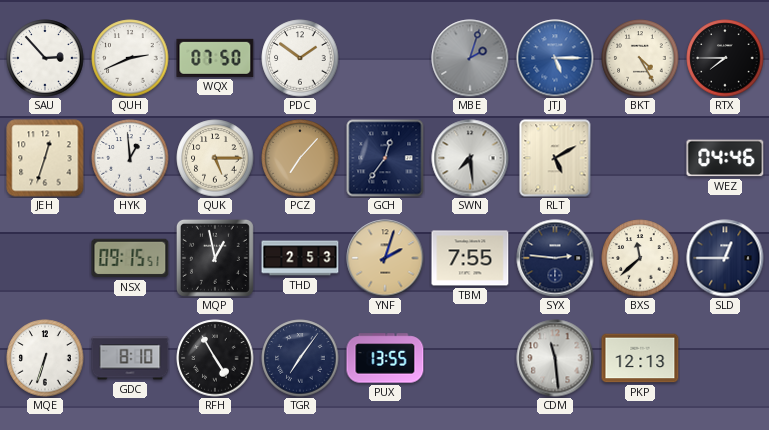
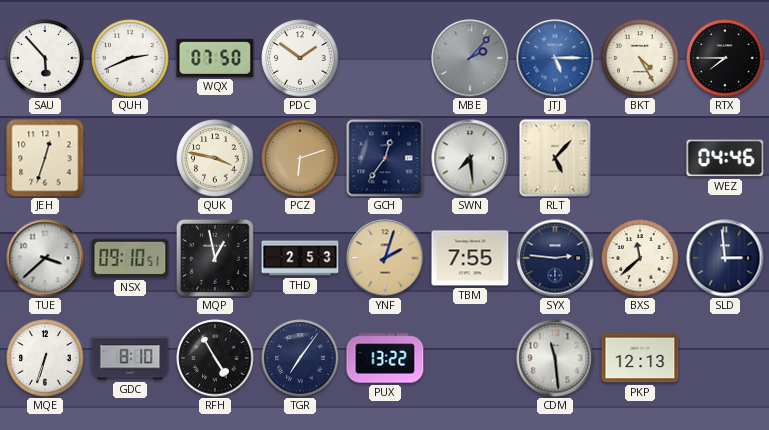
SAU: 2:53 -> 5:53 (45, 58)
MBE: 2:03 -> 2:07 (470, 58)
HYK: 12:59 -> none (130, 158)
QUK: 5:15 -> 3:47 (215, 158)
PCZ: 7:07 -> 6:12 (300, 158)
RLT: 5:10 -> 5:07 (555, 158)
TUE: none -> 3:38 (45, 258)
NSX: 09:15 -> 09:10 (130, 258)
SLD: 12:45 -> 2:59 (725, 258)
PUX: 13:55 -> 13:22 (385, 358)
